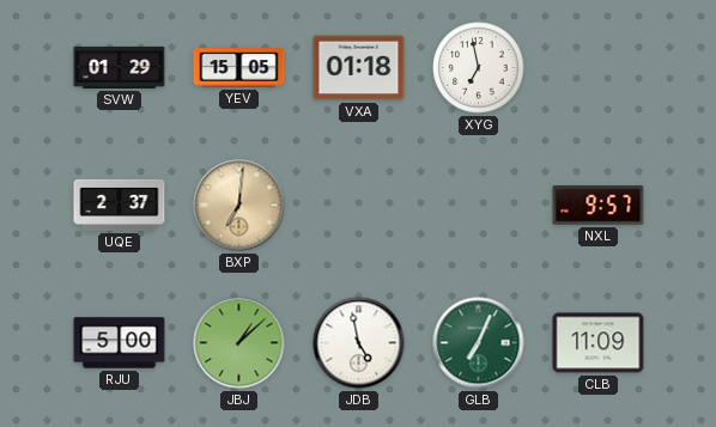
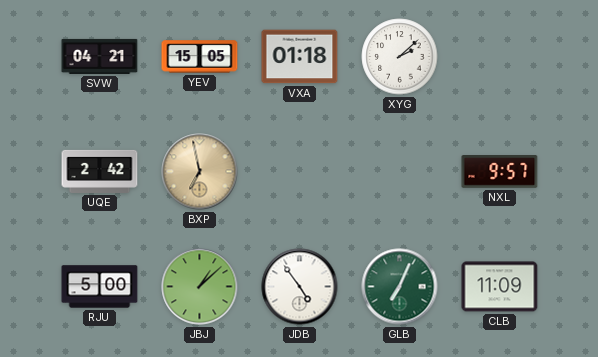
SVW: 01:29 -> 04:21 (100, 56)
XYG: 6:58 -> 2:08 (400, 57)
UQE: 2:37 -> 2:42 (100, 171)
BXP: 7:01 -> 6:58 (200, 172)
JDB: 4:58 -> 4:54 (300, 287)
